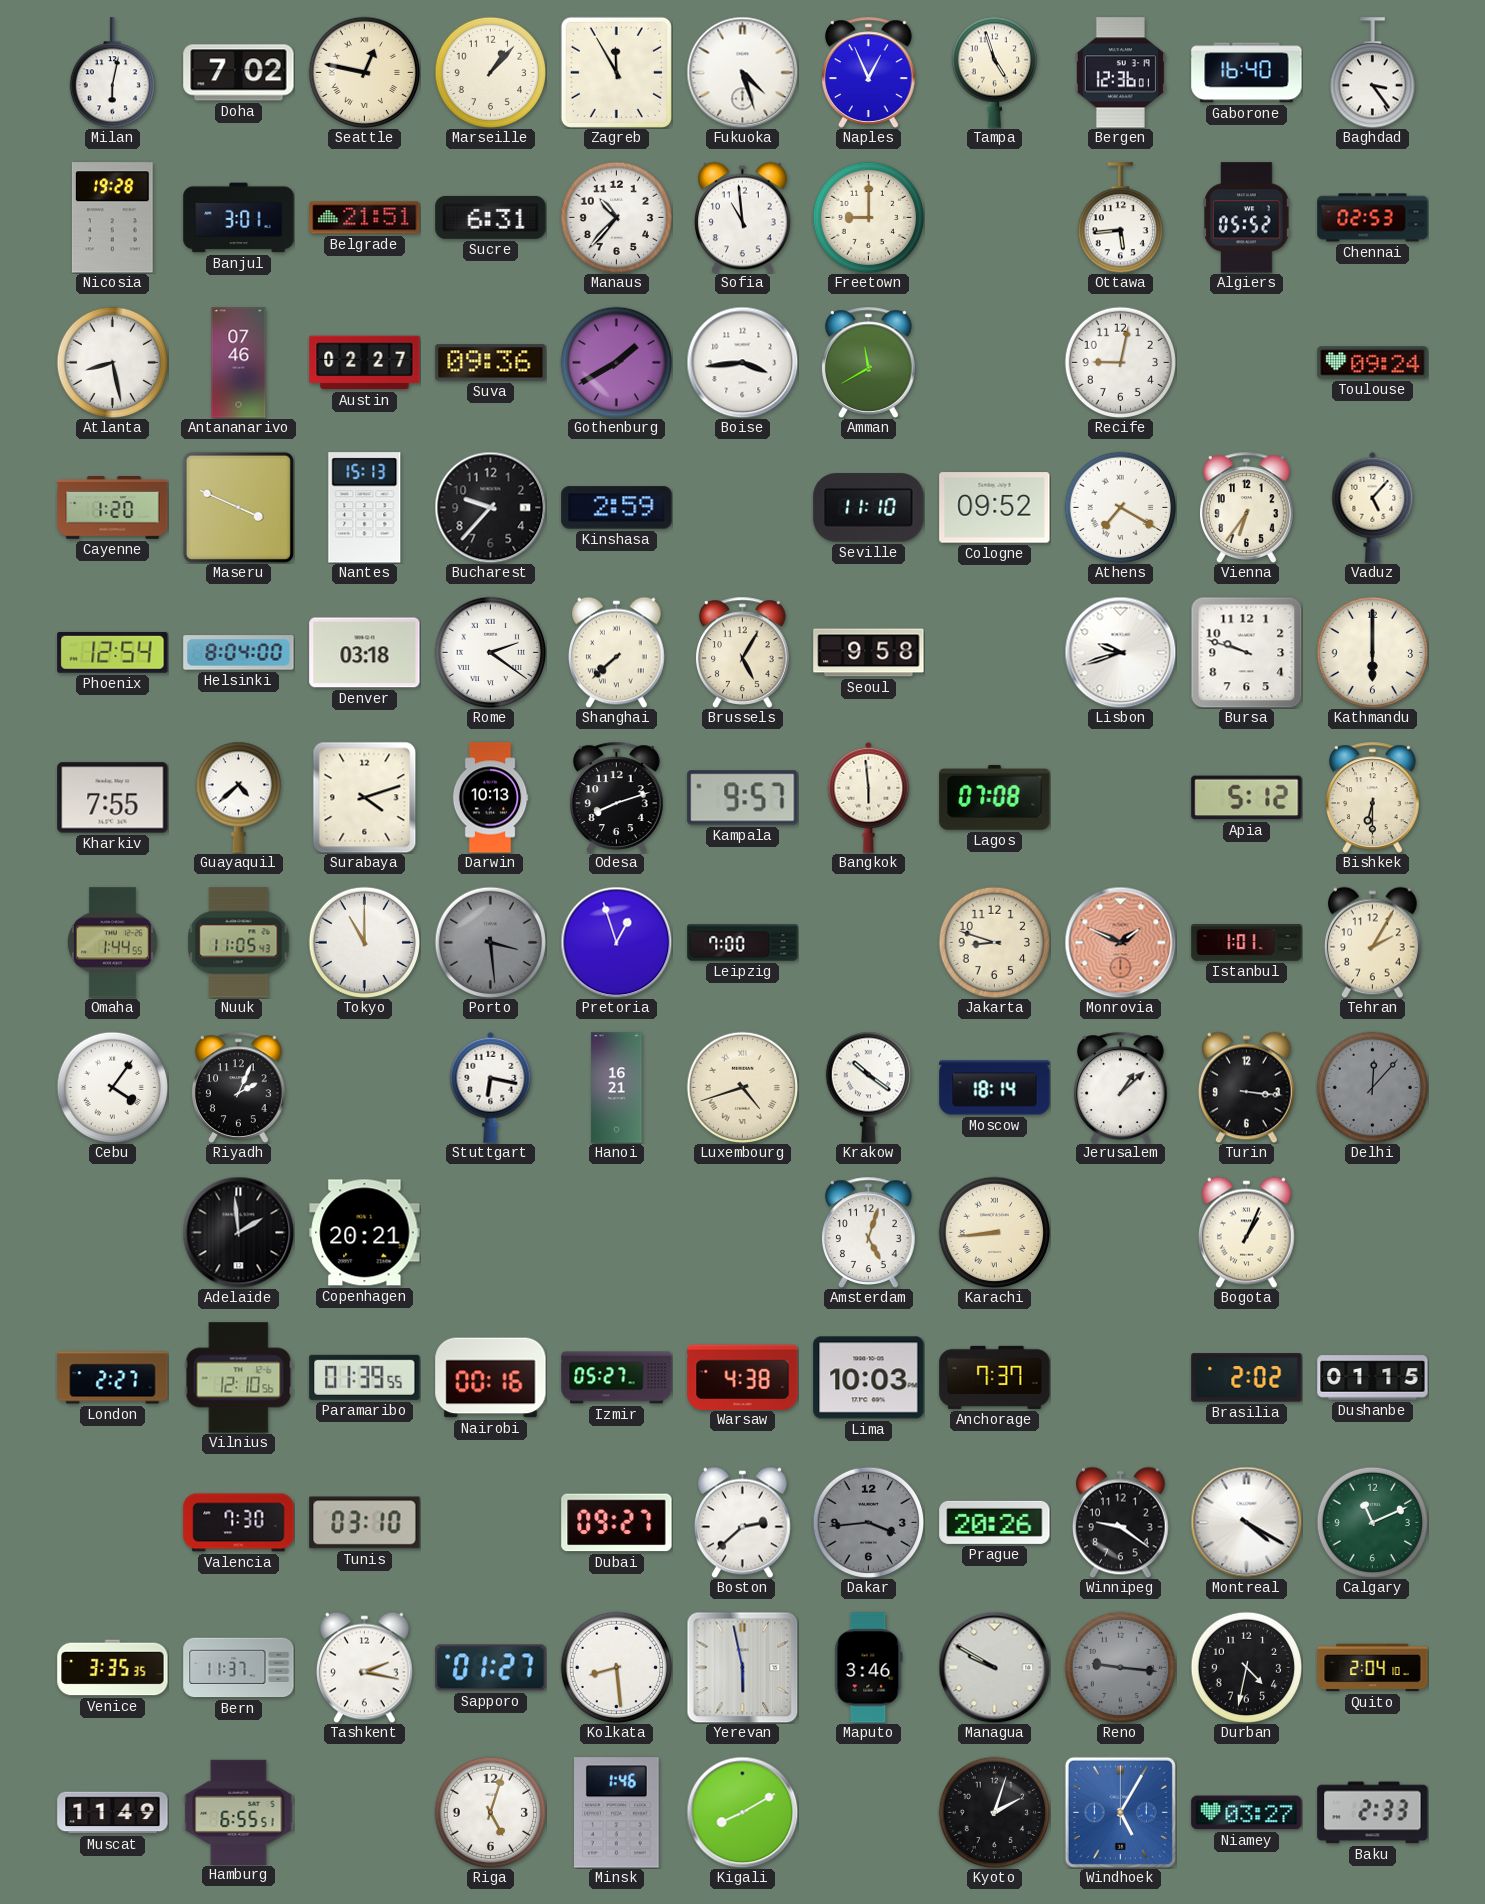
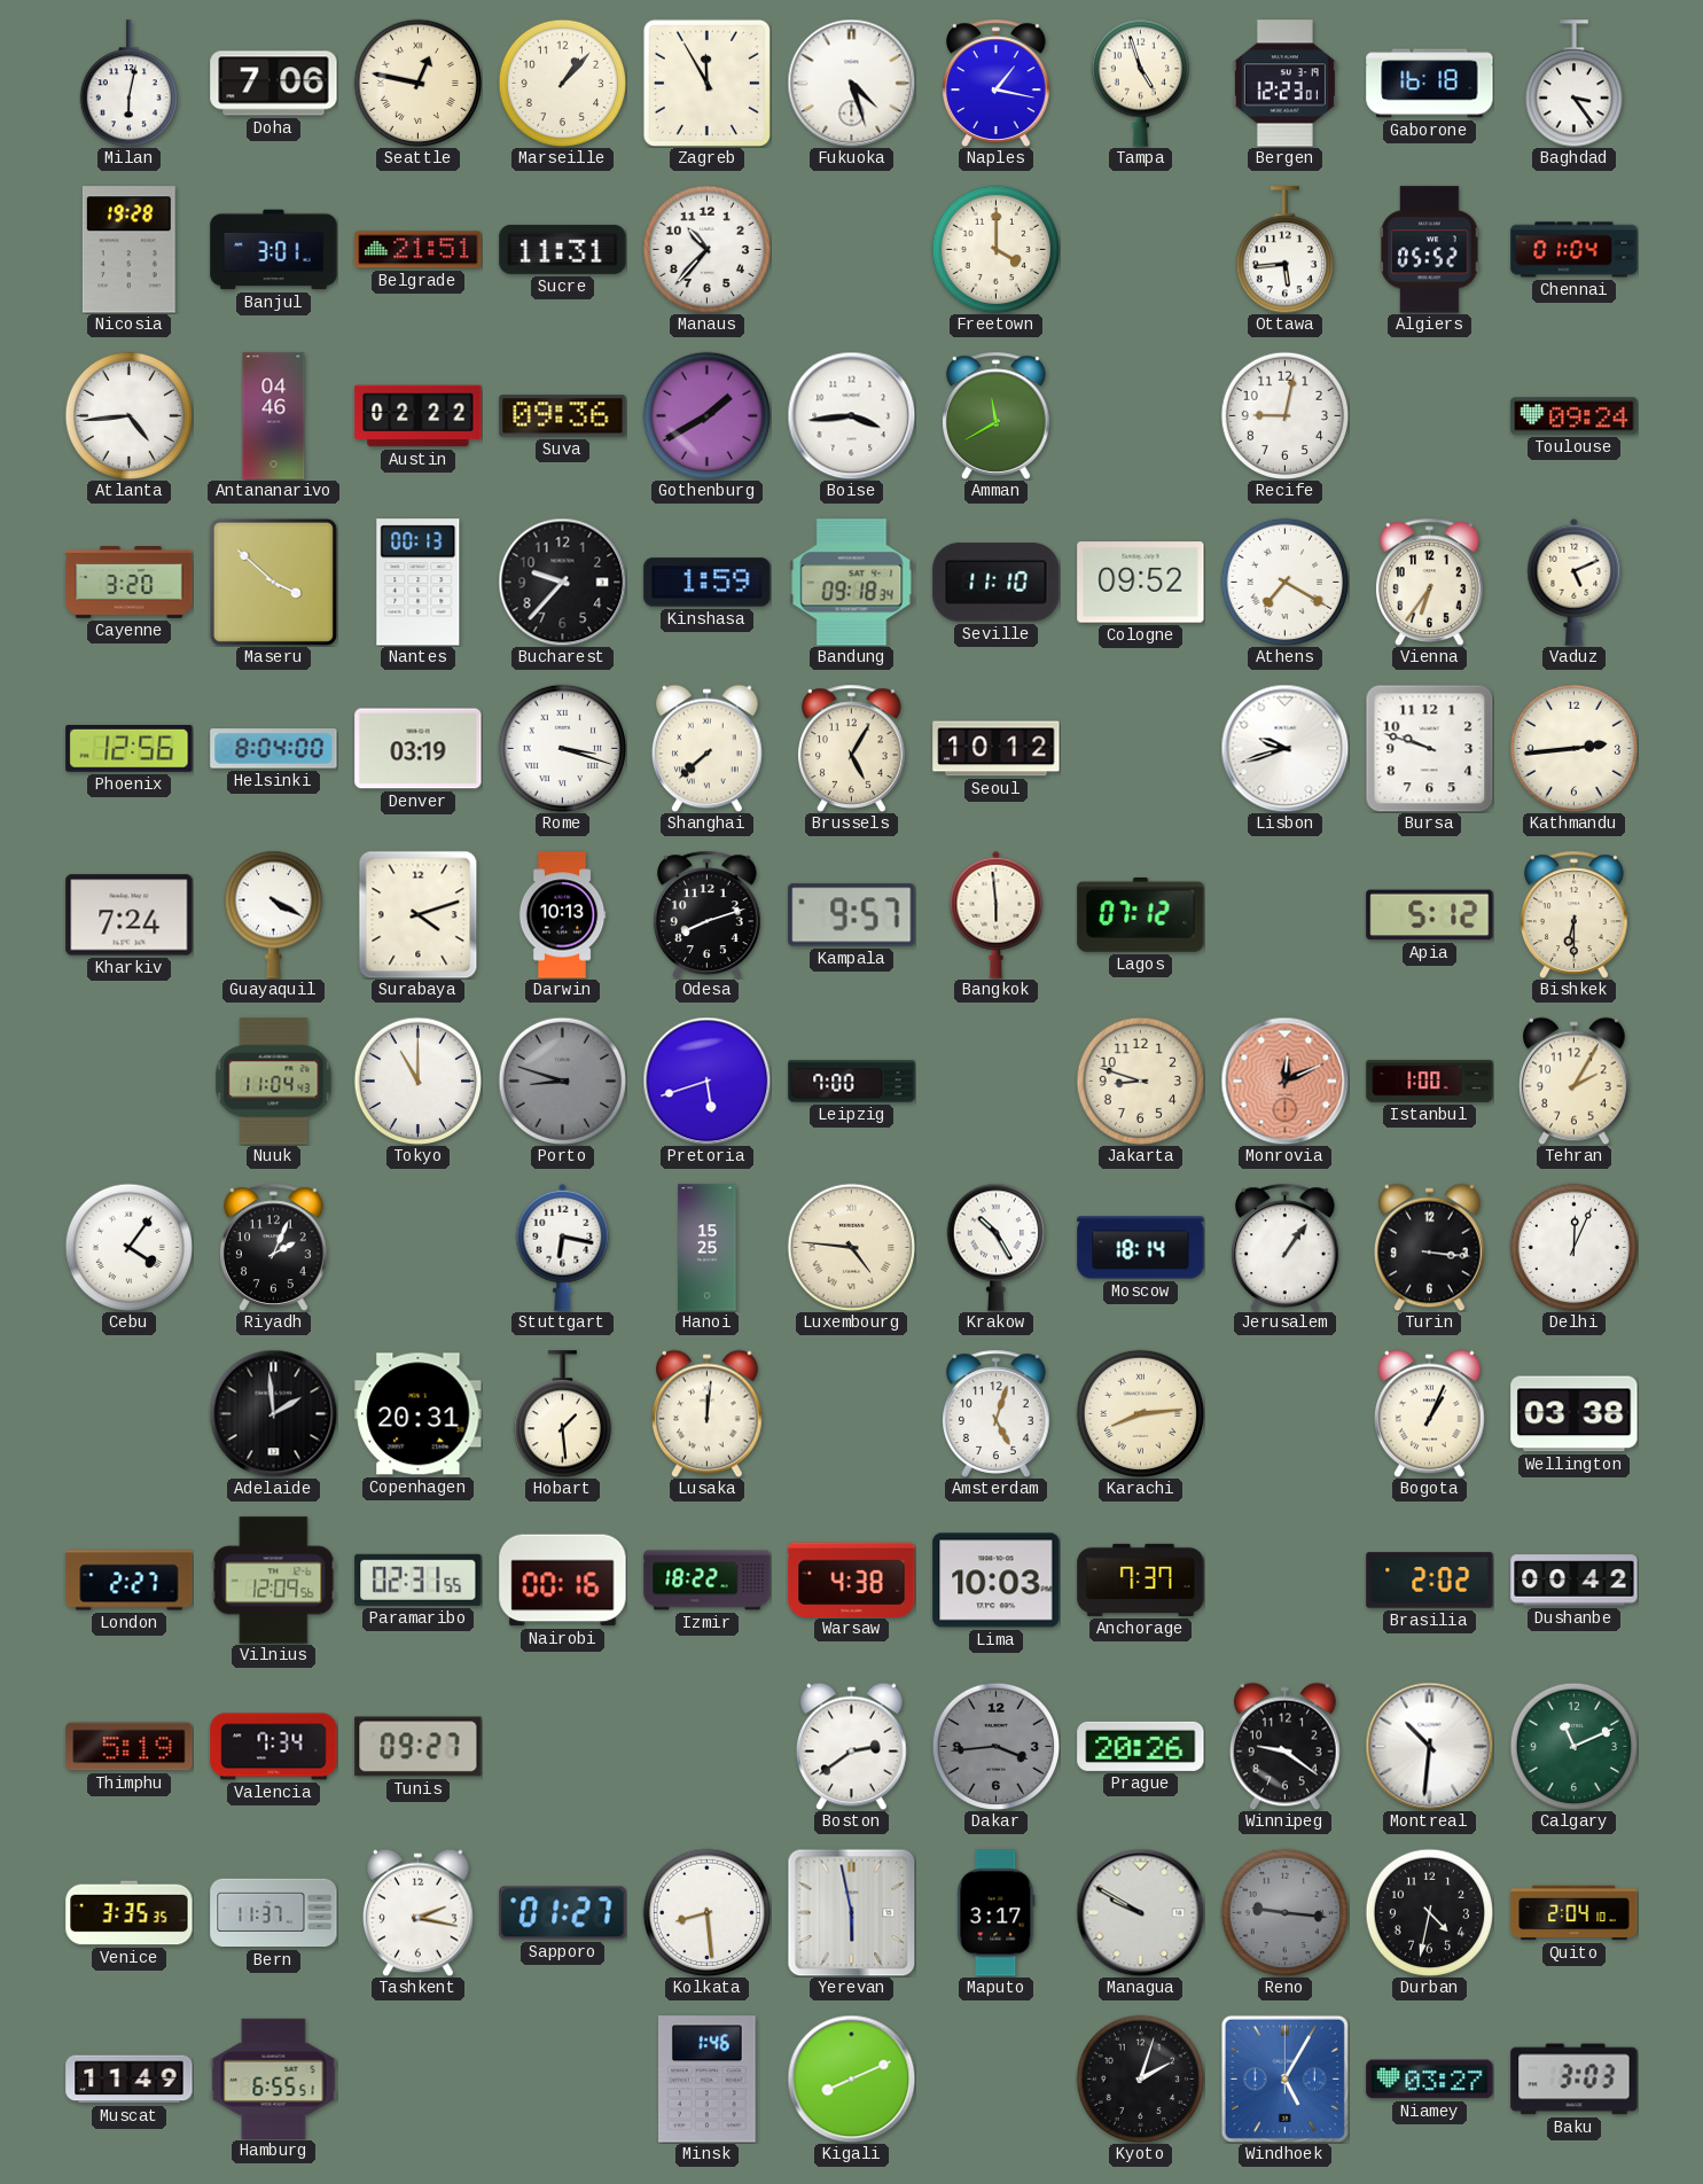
Doha: 7:02 -> 7:06 (274, 84)
Naples: 12:56 -> 1:17 (997, 83)
Bergen: 12:36 -> 12:23 (1284, 84)
Gaborone: 16:40 -> 16:18 (1430, 84)
Sucre: 6:31 -> 11:31 (563, 249)
Sofia: 10:59 -> none (743, 217)
Freetown: 9:00 -> 4:00 (995, 249)
Chennai: 02:53 -> 01:04 (1575, 250)
Atlanta: 8:28 -> 4:44 (128, 415)
Antananarivo: 07:46 -> 04:46 (274, 416)
Austin: 02:27 -> 02:22 (419, 416)
Cayenne: 1:20 -> 3:20 (130, 583)
Maseru: 3:49 -> 3:52 (273, 582)
Nantes: 15:13 -> 00:13 (419, 583)
Kinshasa: 2:59 -> 1:59 (708, 583)
Bandung: none -> 09:18 (852, 583)
Vaduz: 5:07 -> 5:11 (1575, 582)
Phoenix: 12:54 -> 12:56 (130, 748)
Denver: 03:18 -> 03:19 (419, 749)
Rome: 2:21 -> 3:18 (562, 748)
Seoul: 9:58 -> 10:12 (997, 749)
Kathmandu: 6:00 -> 2:44 (1573, 748)
Kharkiv: 7:55 -> 7:24 (130, 915)
Guayaquil: 4:38 -> 4:20 (273, 914)
Lagos: 07:08 -> 07:12 (1141, 914)
Omaha: 1:44 -> none (112, 943)
Nuuk: 11:05 -> 11:04 (274, 1082)
Porto: 3:29 -> 8:48 (562, 1081)
Pretoria: 12:57 -> 5:42 (706, 1081)
Monrovia: 1:49 -> 12:11 (1284, 1081)
Istanbul: 1:01 -> 1:00 (1430, 1082)
Hanoi: 16:21 -> 15:25 (708, 1248)
Luxembourg: 4:42 -> 4:46 (851, 1247)
Krakow: 10:21 -> 10:25 (995, 1247)
Jerusalem: 1:08 -> 1:06 (1286, 1247)
Delhi: 12:07 -> 12:04 (1573, 1247)
Delhi dial: grey -> white (1573, 1247)
Copenhagen: 20:21 -> 20:31 (419, 1414)
Hobart: none -> 1:29 (562, 1414)
Lusaka: none -> 12:01 (708, 1413)
Karachi: 8:44 -> 8:14 (1140, 1413)
Wellington: none -> 03:38 (1575, 1414)
Vilnius: 12:10 -> 12:09 (274, 1581)
Paramaribo: 01:39 -> 02:31 (419, 1579)
Izmir: 05:27 -> 18:22 (708, 1581)
Dushanbe: 01:15 -> 00:42 (1575, 1581)
Thimphu: none -> 5:19 (130, 1747)
Valencia: 7:30 -> 7:34 (274, 1747)
Tunis: 03:10 -> 09:27 (419, 1747)
Dubai: 09:27 -> none (617, 1523)
Boston: 2:38 -> 2:39 (852, 1746)
Montreal: 4:20 -> 10:31 (1429, 1746)
Maputo: 3:46 -> 3:17 (997, 1913)
Riga: 5:03 -> none (490, 1812)
Kigali: 8:10 -> 8:11 (851, 2078)
Baku: 2:33 -> 3:03 (1575, 2080)
